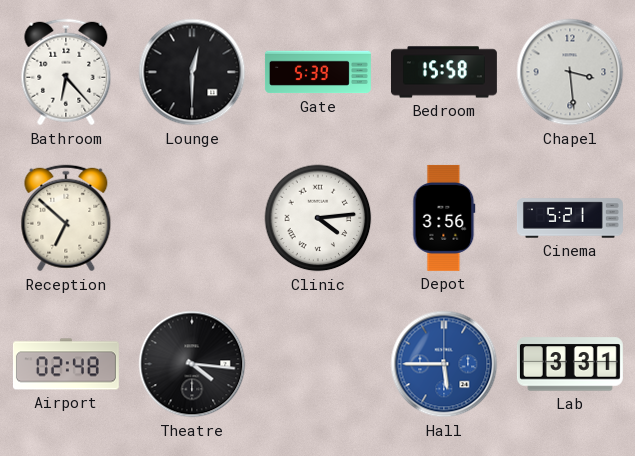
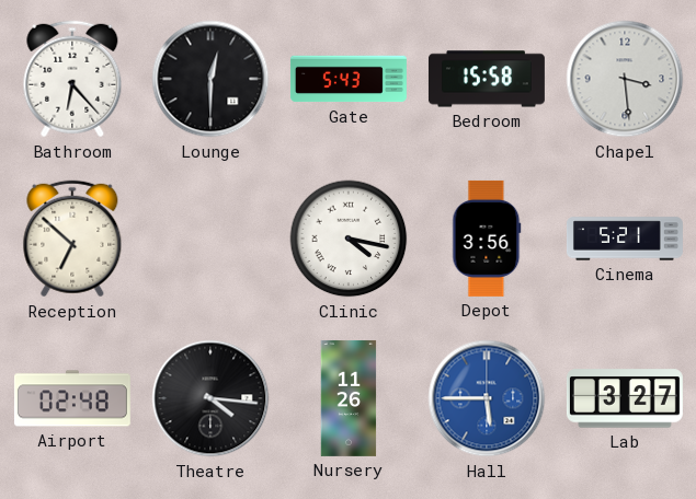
Gate: 5:39 -> 5:43 (349, 79)
Clinic: 4:14 -> 4:17 (349, 239)
Nursery: none -> 11:26 (349, 398)
Lab: 3:31 -> 3:27 (625, 398)
